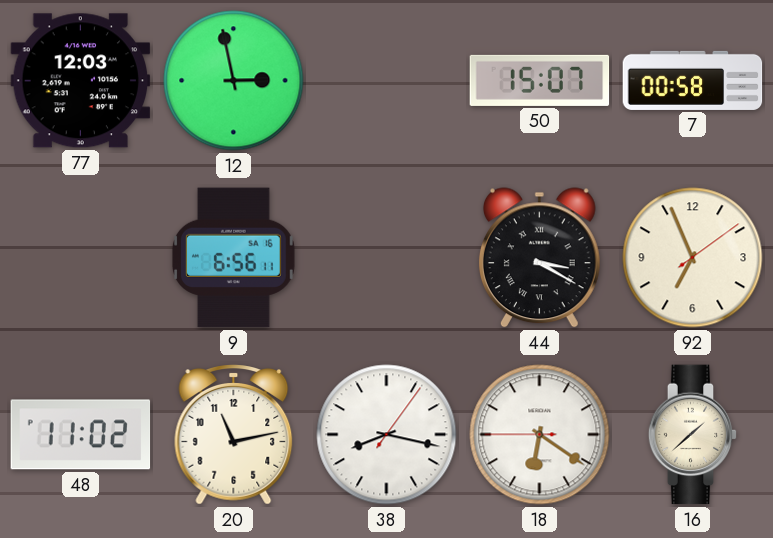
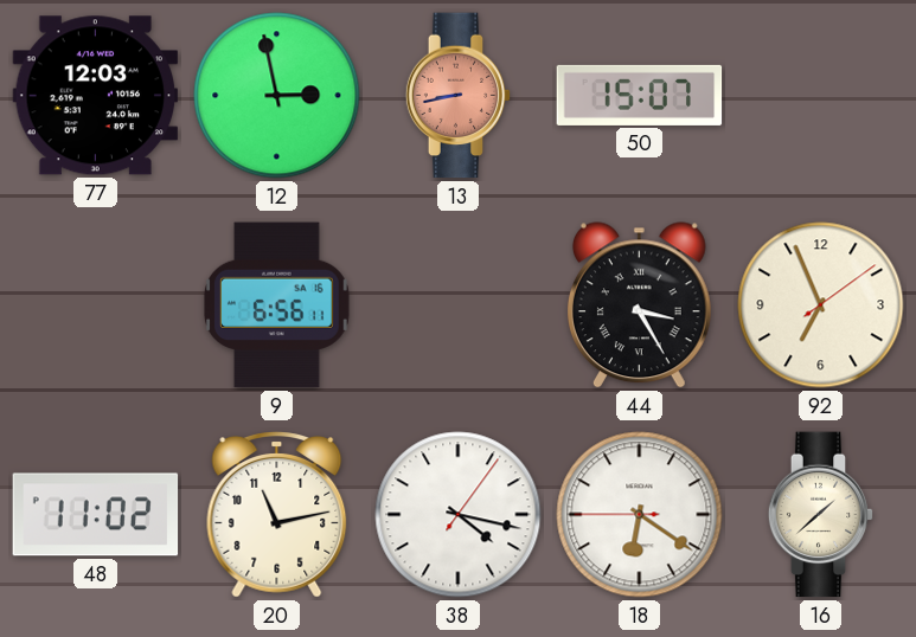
13: none -> 8:43 (459, 96)
7: 00:58 -> none (693, 80)
44: 3:20 -> 3:25 (639, 305)
38: 8:17 -> 4:17 (459, 515)
